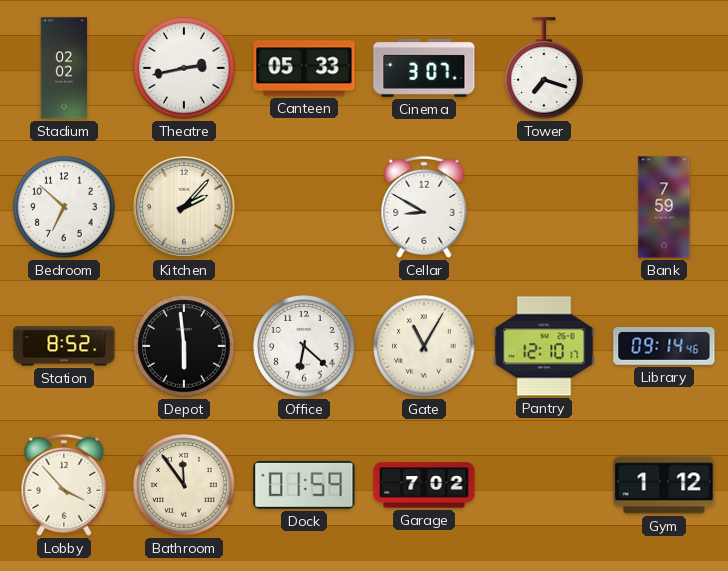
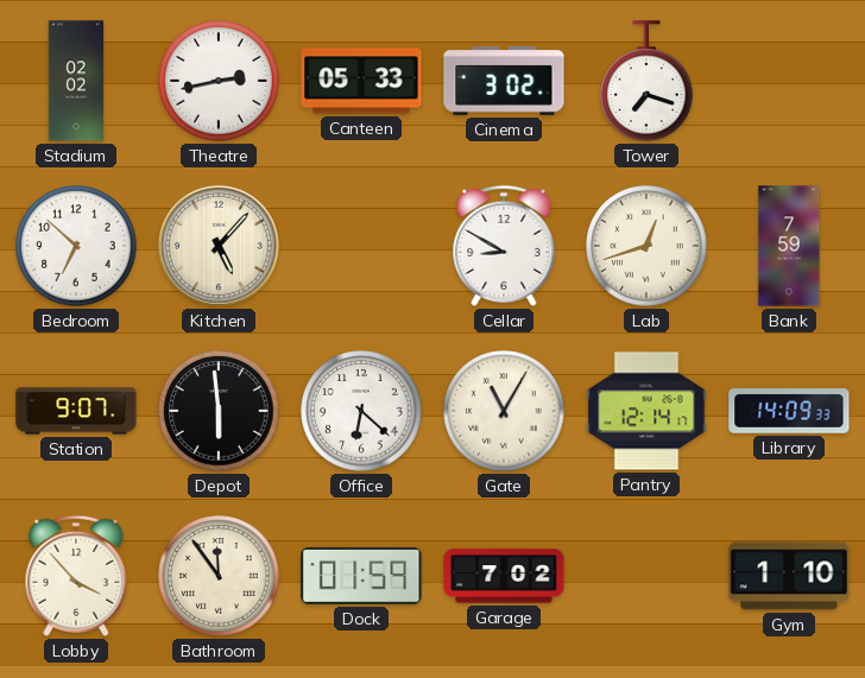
Cinema: 3:07 -> 3:02 (504, 81)
Kitchen: 2:07 -> 5:07 (219, 246)
Lab: none -> 12:42 (646, 246)
Station: 8:52 -> 9:07 (76, 411)
Pantry: 12:10 -> 12:14 (646, 411)
Library: 09:14 -> 14:09 (789, 411)
Gym: 1:12 -> 1:10 (789, 576)
